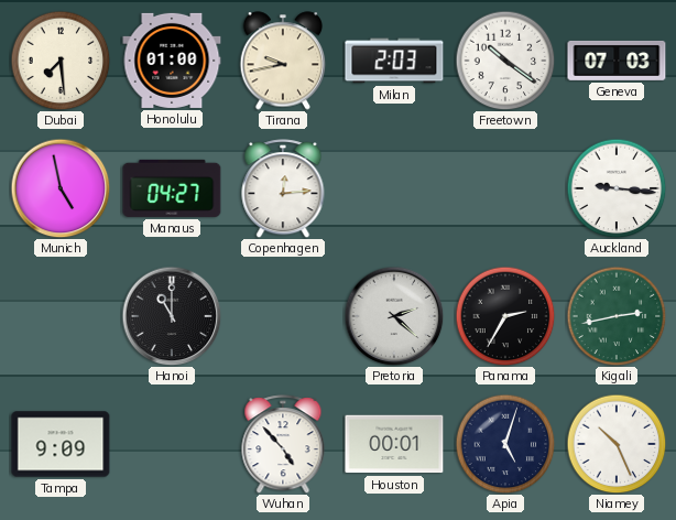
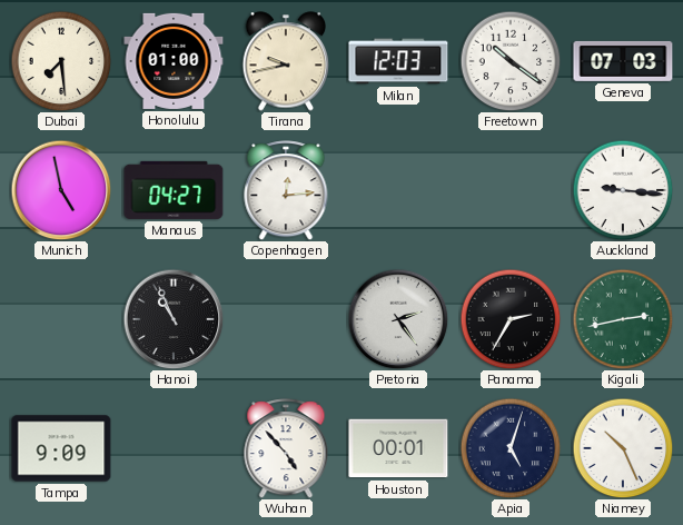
Milan: 2:03 -> 12:03 (398, 61)
Hanoi: 11:00 -> 10:56 (174, 319)
Pretoria: 2:22 -> 2:24 (398, 319)
